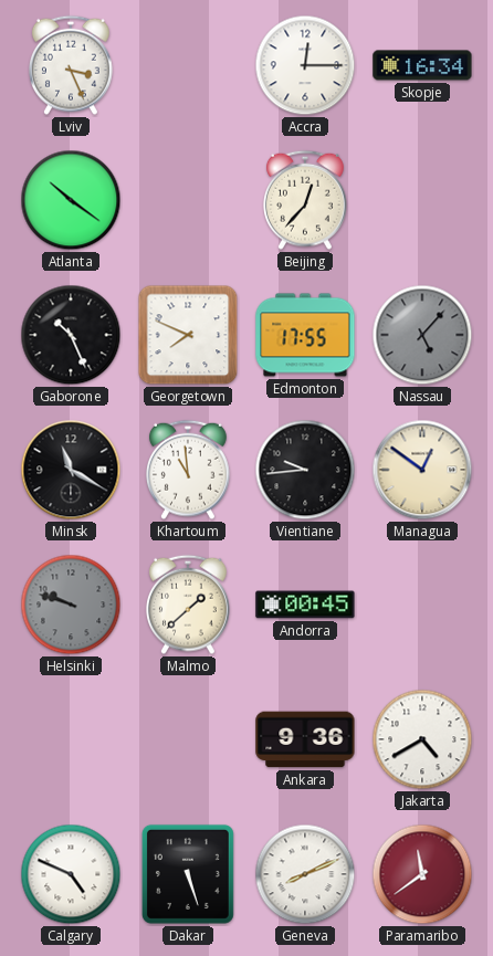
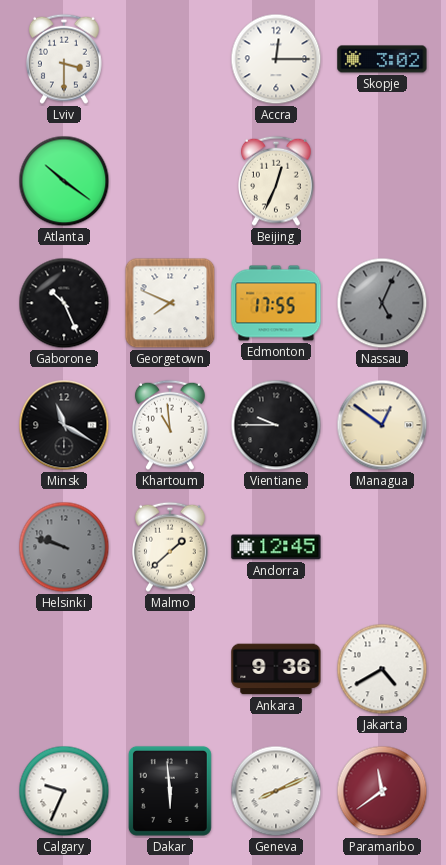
Lviv: 3:26 -> 3:30 (65, 59)
Skopje: 16:34 -> 3:02 (382, 59)
Beijing: 12:37 -> 12:34 (277, 181)
Nassau: 5:07 -> 5:04 (382, 303)
Vientiane: 9:44 -> 9:45 (276, 425)
Andorra: 00:45 -> 12:45 (276, 547)
Calgary: 4:49 -> 9:34 (64, 791)
Dakar: 5:27 -> 5:59 (170, 791)
